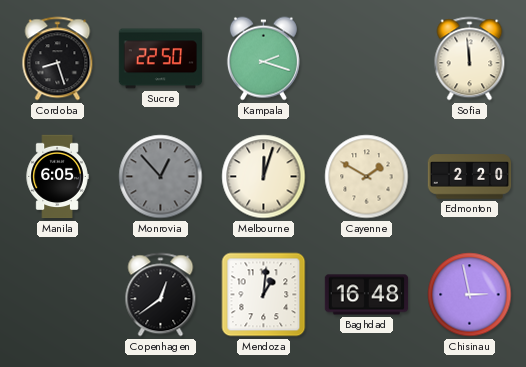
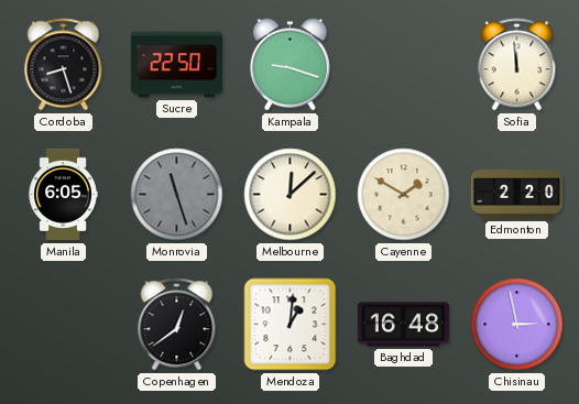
Kampala: 2:18 -> 9:18 (289, 65)
Monrovia: 12:53 -> 11:27 (177, 195)
Melbourne: 12:03 -> 12:08 (291, 195)
